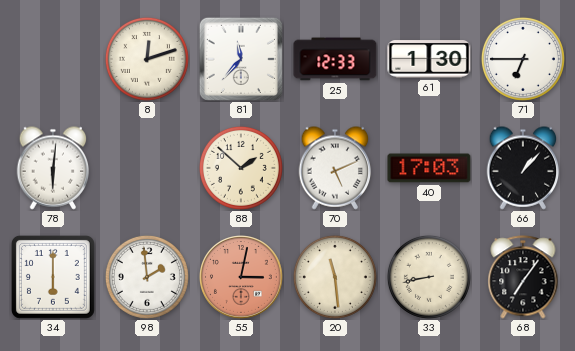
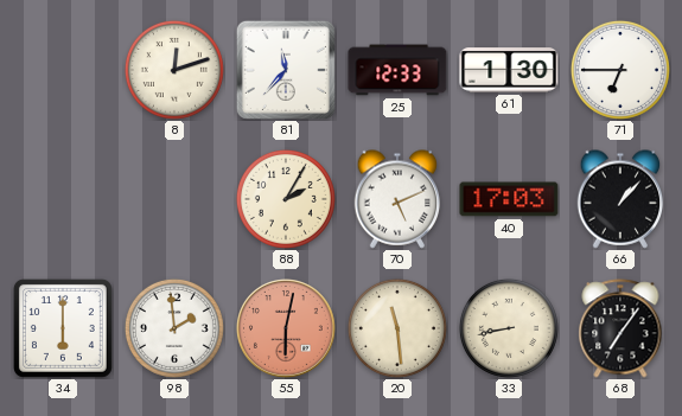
78: 6:01 -> none (53, 168)
88: 1:52 -> 2:05 (286, 199)
55: 3:02 -> 6:02 (287, 329)
